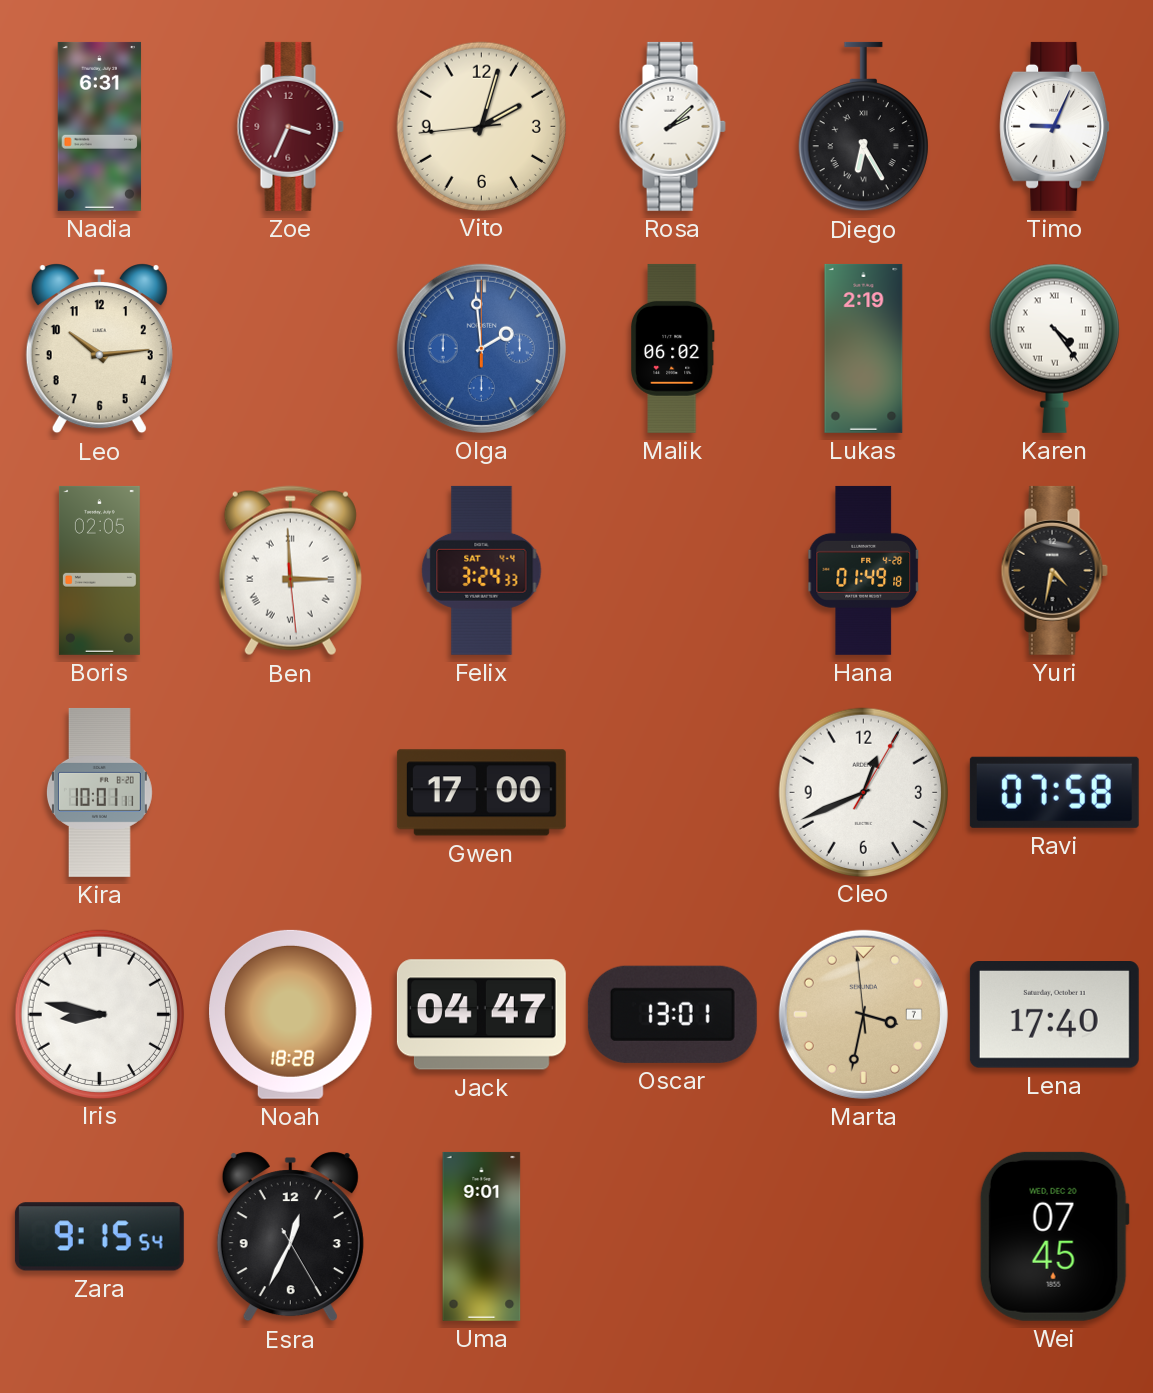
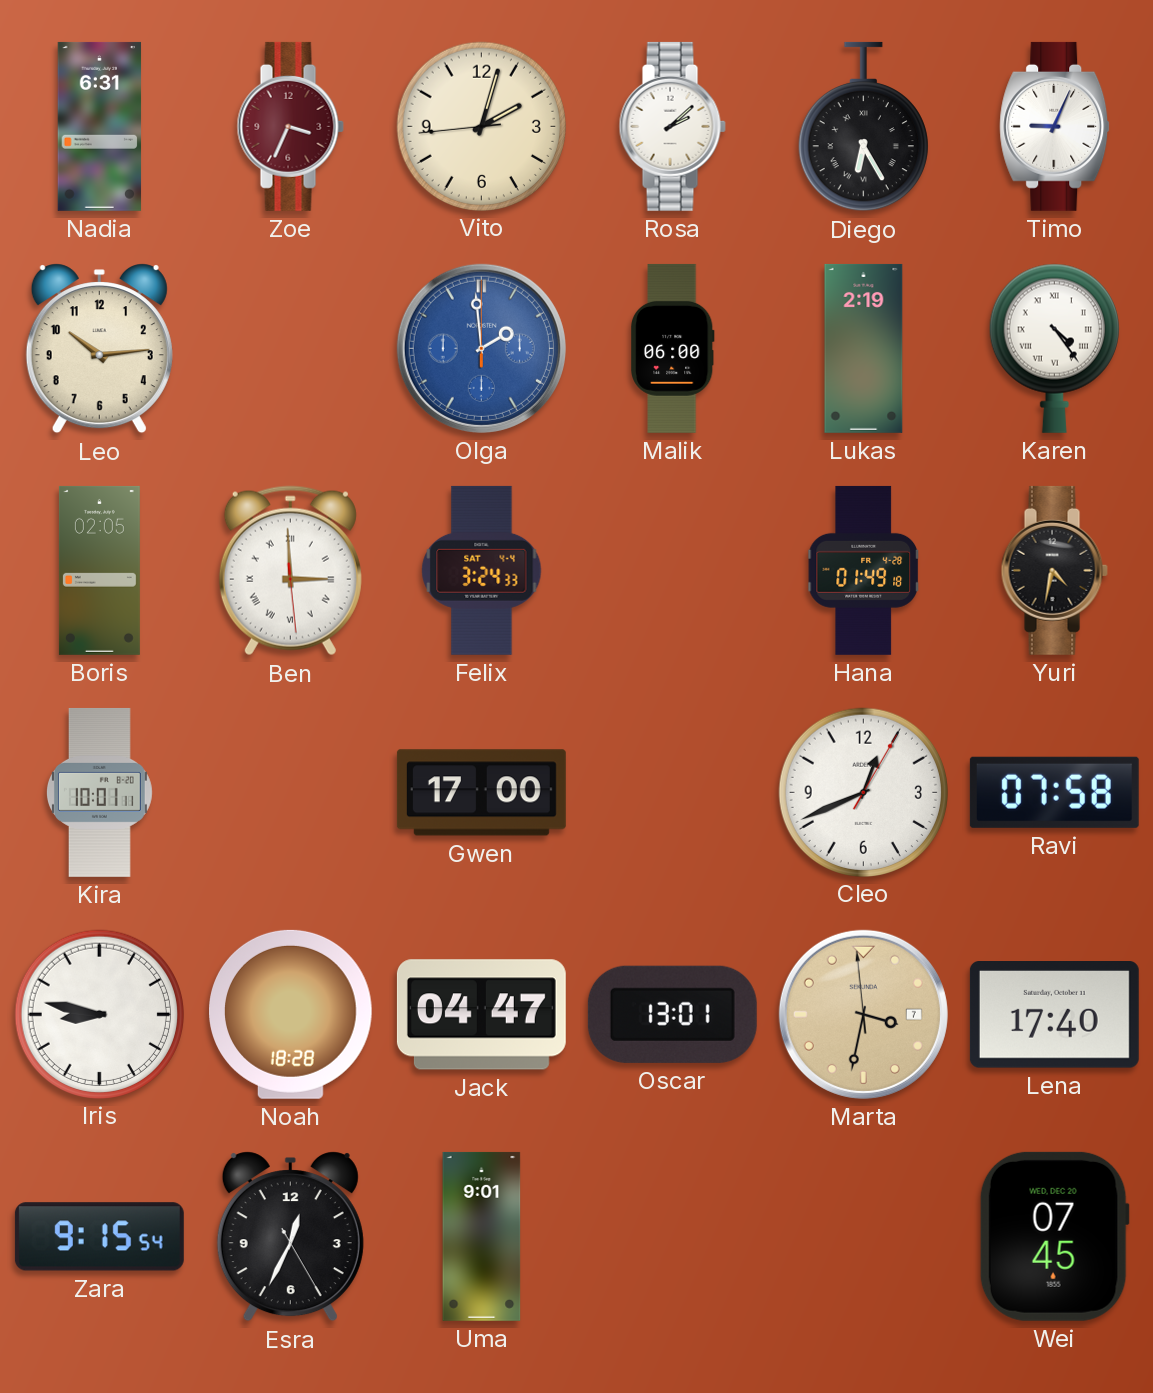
Malik: 06:02 -> 06:00 (672, 348)
